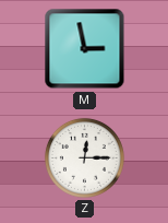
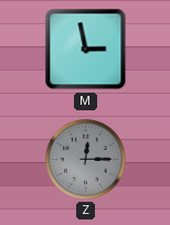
Z dial: white -> grey (85, 159)
